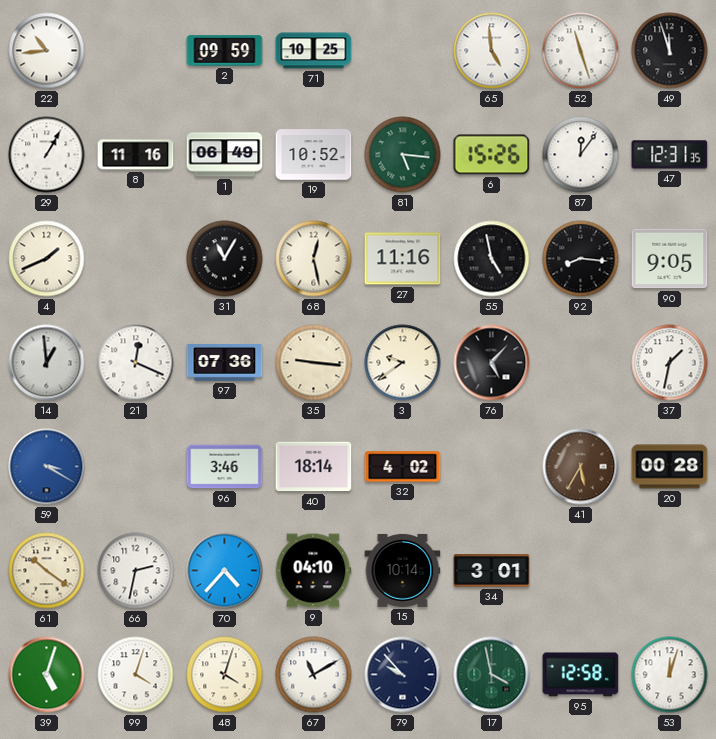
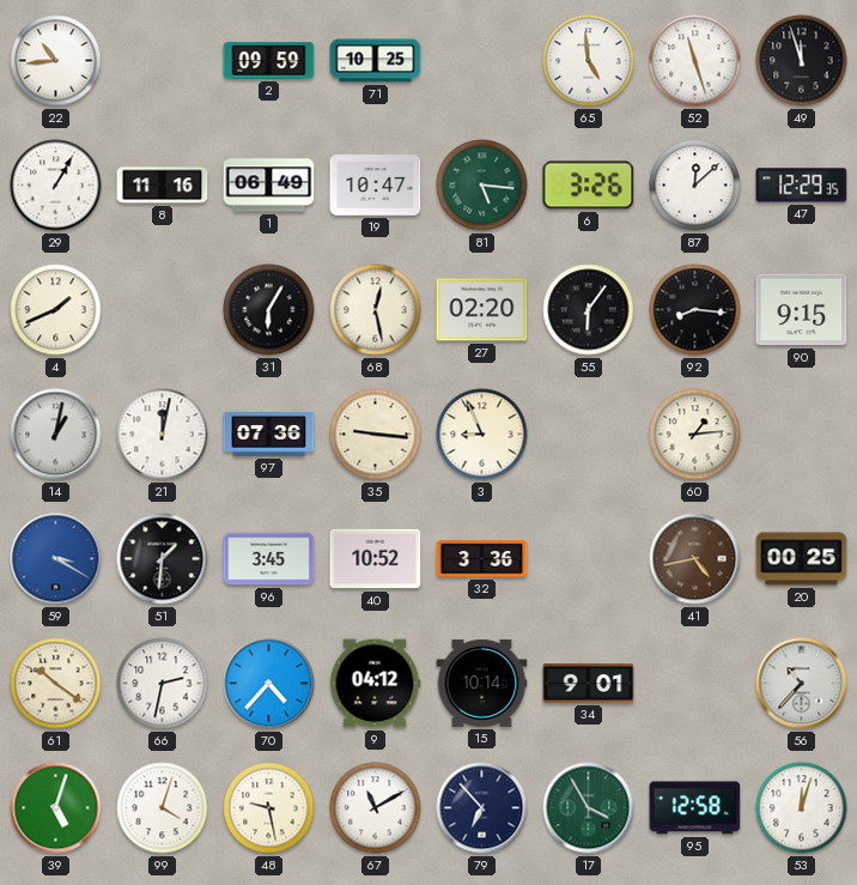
19: 10:52 -> 10:47 (376, 186)
6: 15:26 -> 3:26 (589, 186)
87: 12:06 -> 12:08 (695, 186)
47: 12:31 -> 12:29 (802, 186)
31: 11:05 -> 6:05 (269, 310)
27: 11:16 -> 02:20 (482, 310)
55: 4:58 -> 6:06 (589, 310)
90: 9:05 -> 9:15 (802, 310)
14: 12:59 -> 1:02 (56, 435)
21: 12:19 -> 12:02 (163, 435)
3: 9:39 -> 8:56 (482, 435)
76: 5:07 -> none (492, 363)
60: none -> 1:14 (695, 435)
37: 1:32 -> none (670, 363)
51: none -> 1:31 (163, 559)
96: 3:46 -> 3:45 (269, 559)
40: 18:14 -> 10:52 (376, 559)
32: 4:02 -> 3:36 (482, 559)
41: 5:35 -> 4:43 (695, 559)
20: 00:28 -> 00:25 (802, 559)
9: 04:10 -> 04:12 (375, 684)
34: 3:01 -> 9:01 (589, 684)
56: none -> 10:37 (802, 684)
48: 4:03 -> 9:28 (269, 808)
79: 9:53 -> 6:53 (482, 808)
17: 3:58 -> 3:55 (589, 808)
